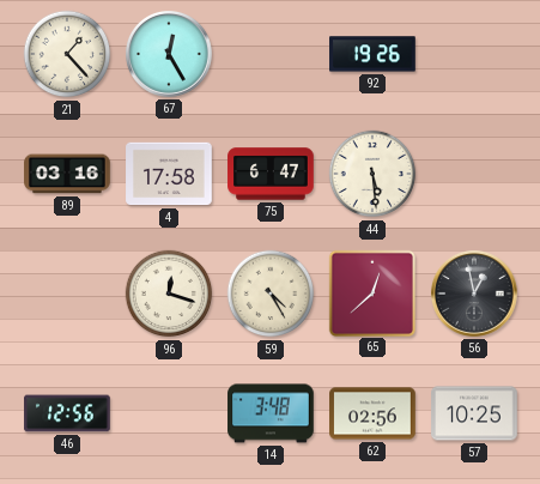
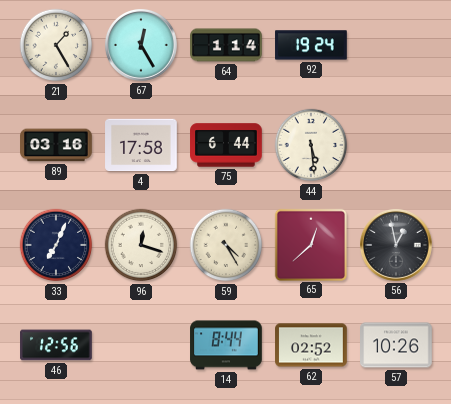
21: 1:23 -> 1:25 (56, 45)
64: none -> 1:14 (226, 45)
92: 19:26 -> 19:24 (311, 45)
75: 6:47 -> 6:44 (226, 145)
33: none -> 7:04 (56, 245)
14: 3:48 -> 8:44 (226, 345)
62: 02:56 -> 02:52 (311, 345)
57: 10:25 -> 10:26 (396, 345)
